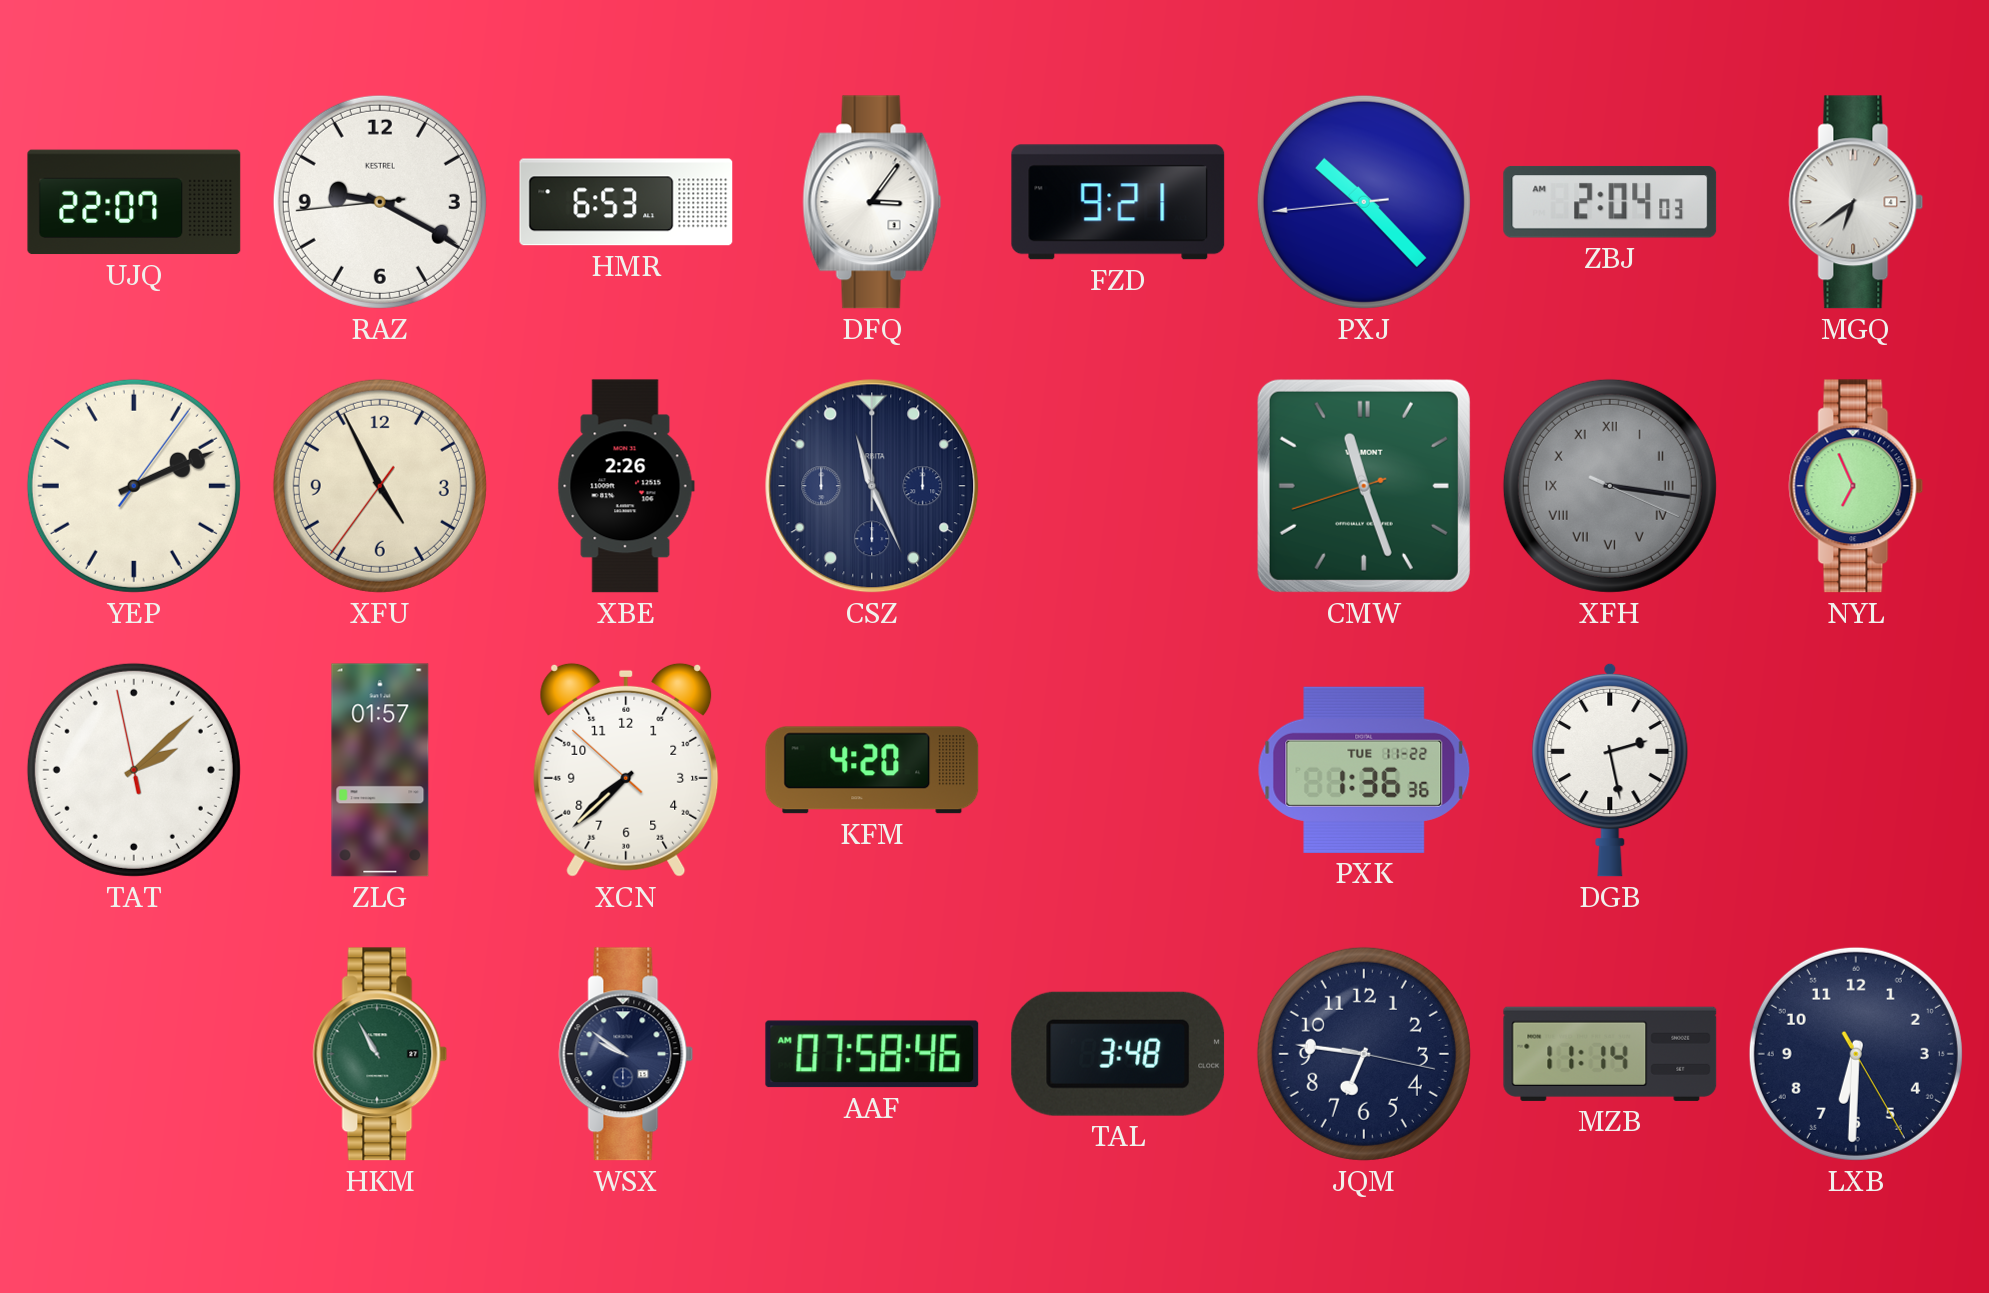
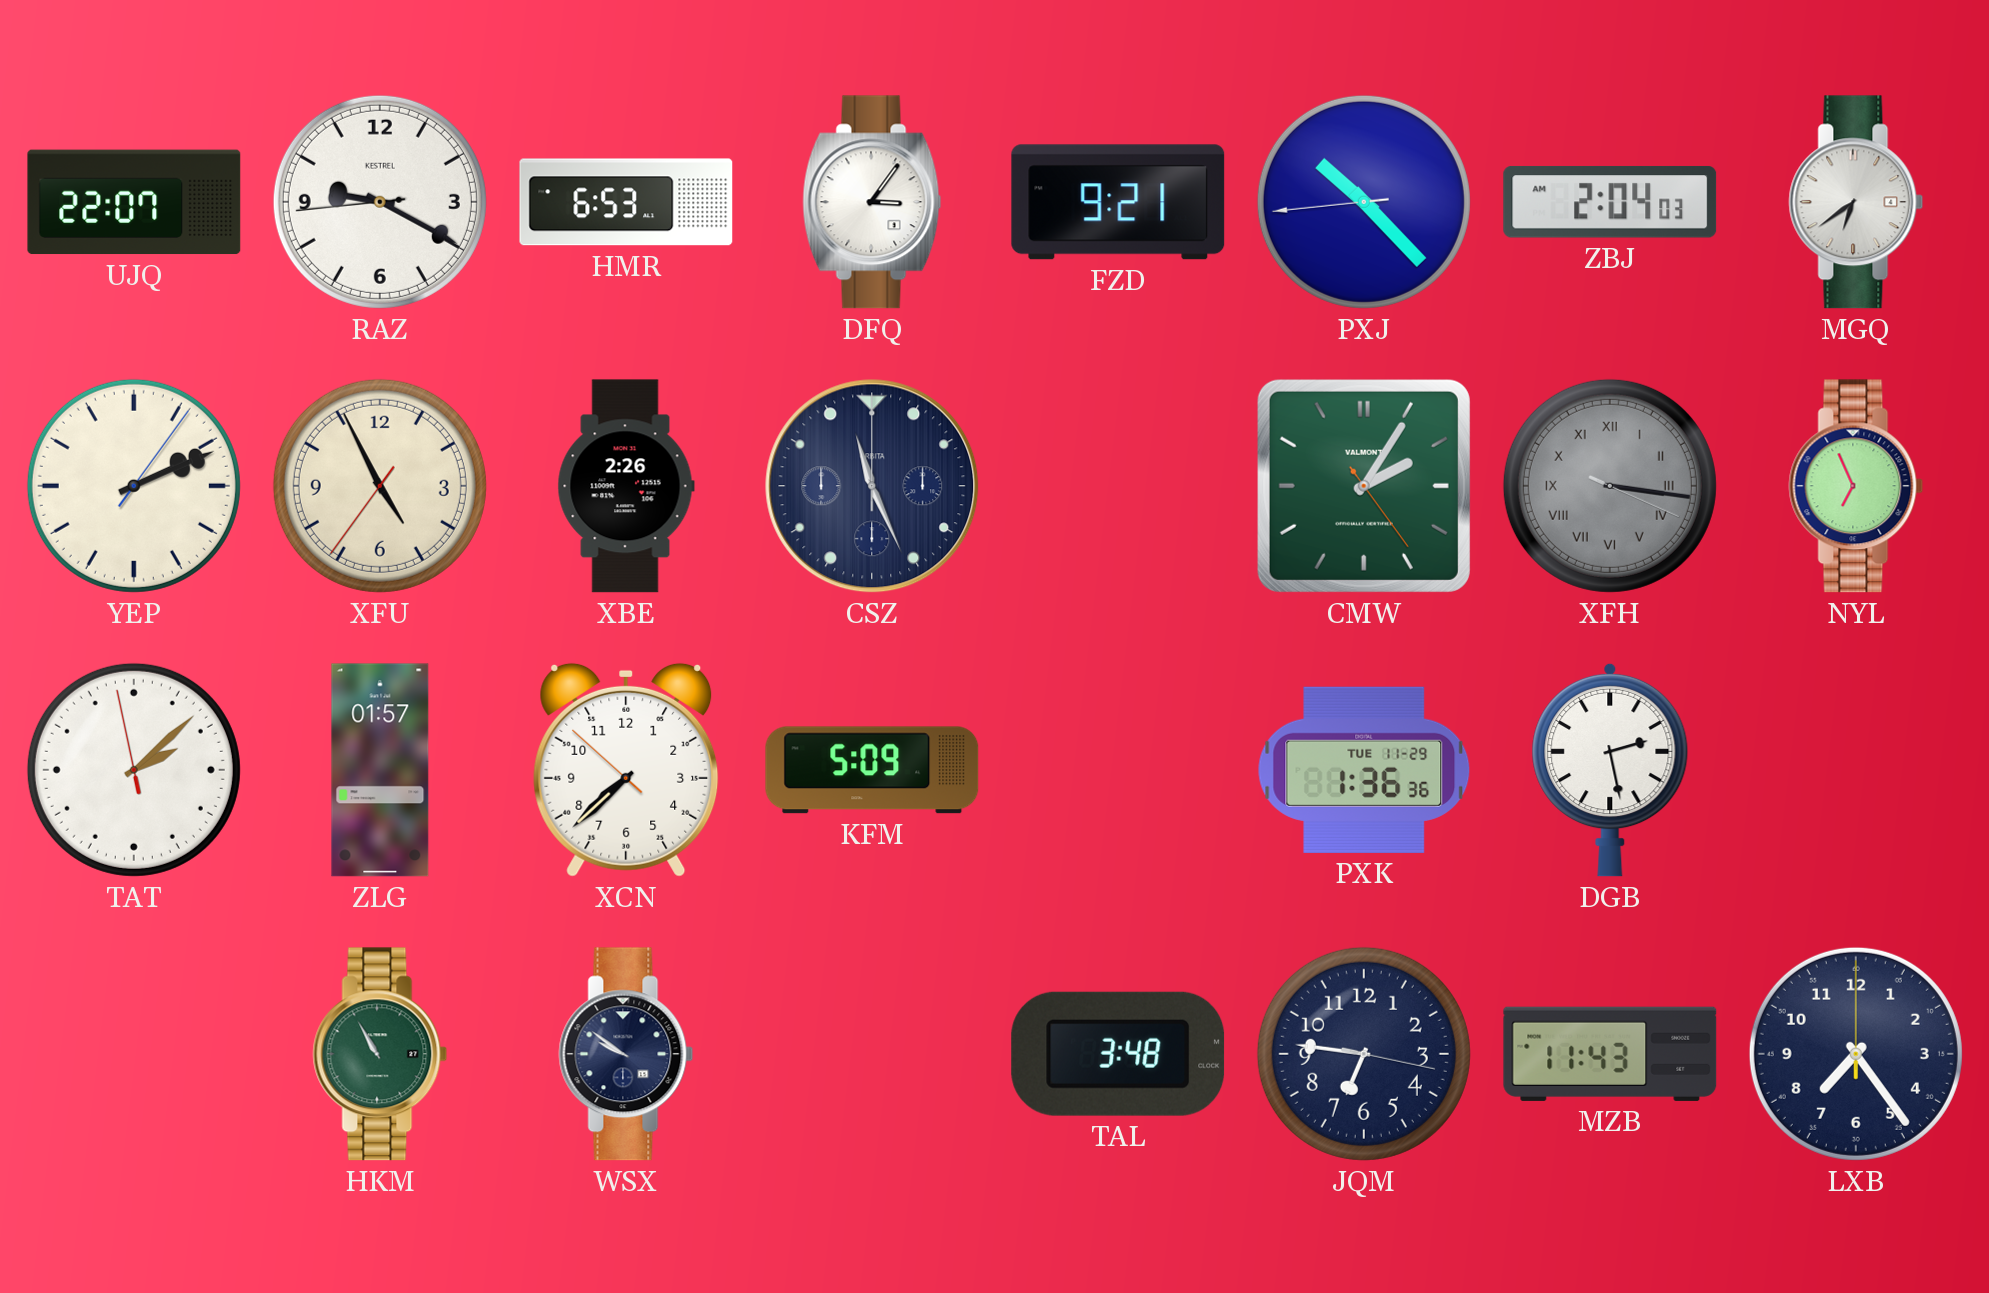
CMW: 11:26 -> 2:05 (1364, 486)
KFM: 4:20 -> 5:09 (872, 770)
PXK date: TUE 11-22 -> TUE 11-29 (1364, 770)
AAF: 07:58 -> none (872, 1054)
MZB: 11:14 -> 11:43 (1610, 1054)
LXB: 6:30 -> 7:24 (1856, 1054)
